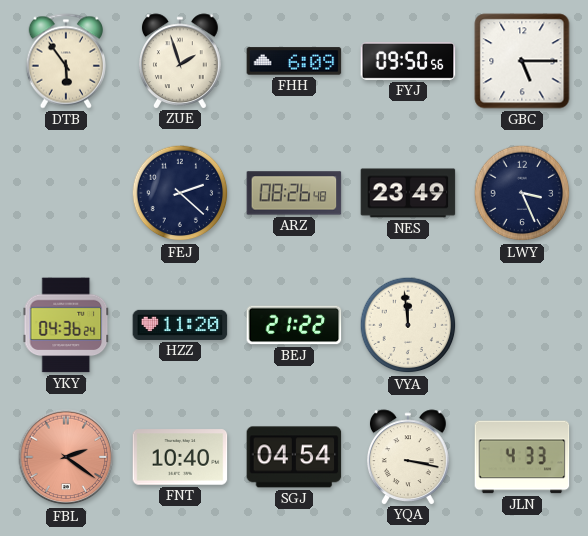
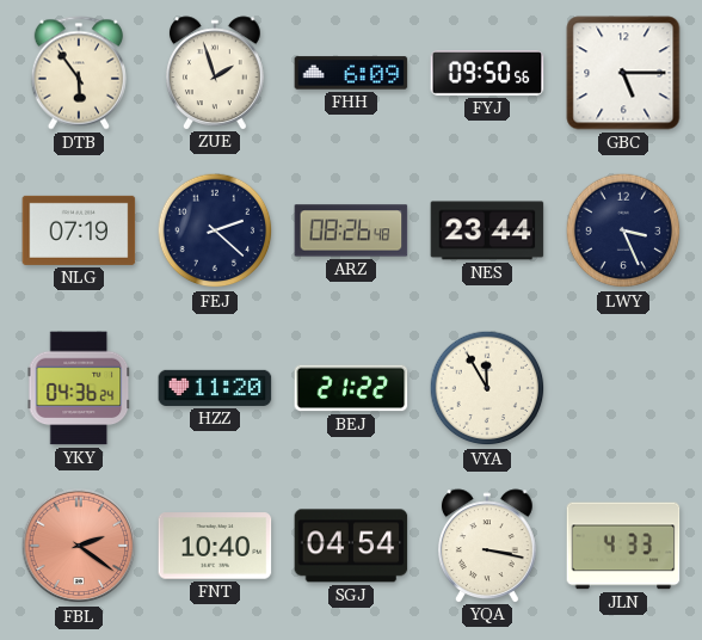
NLG: none -> 07:19 (79, 230)
NES: 23:49 -> 23:44 (487, 230)
VYA: 11:59 -> 11:55 (487, 388)
